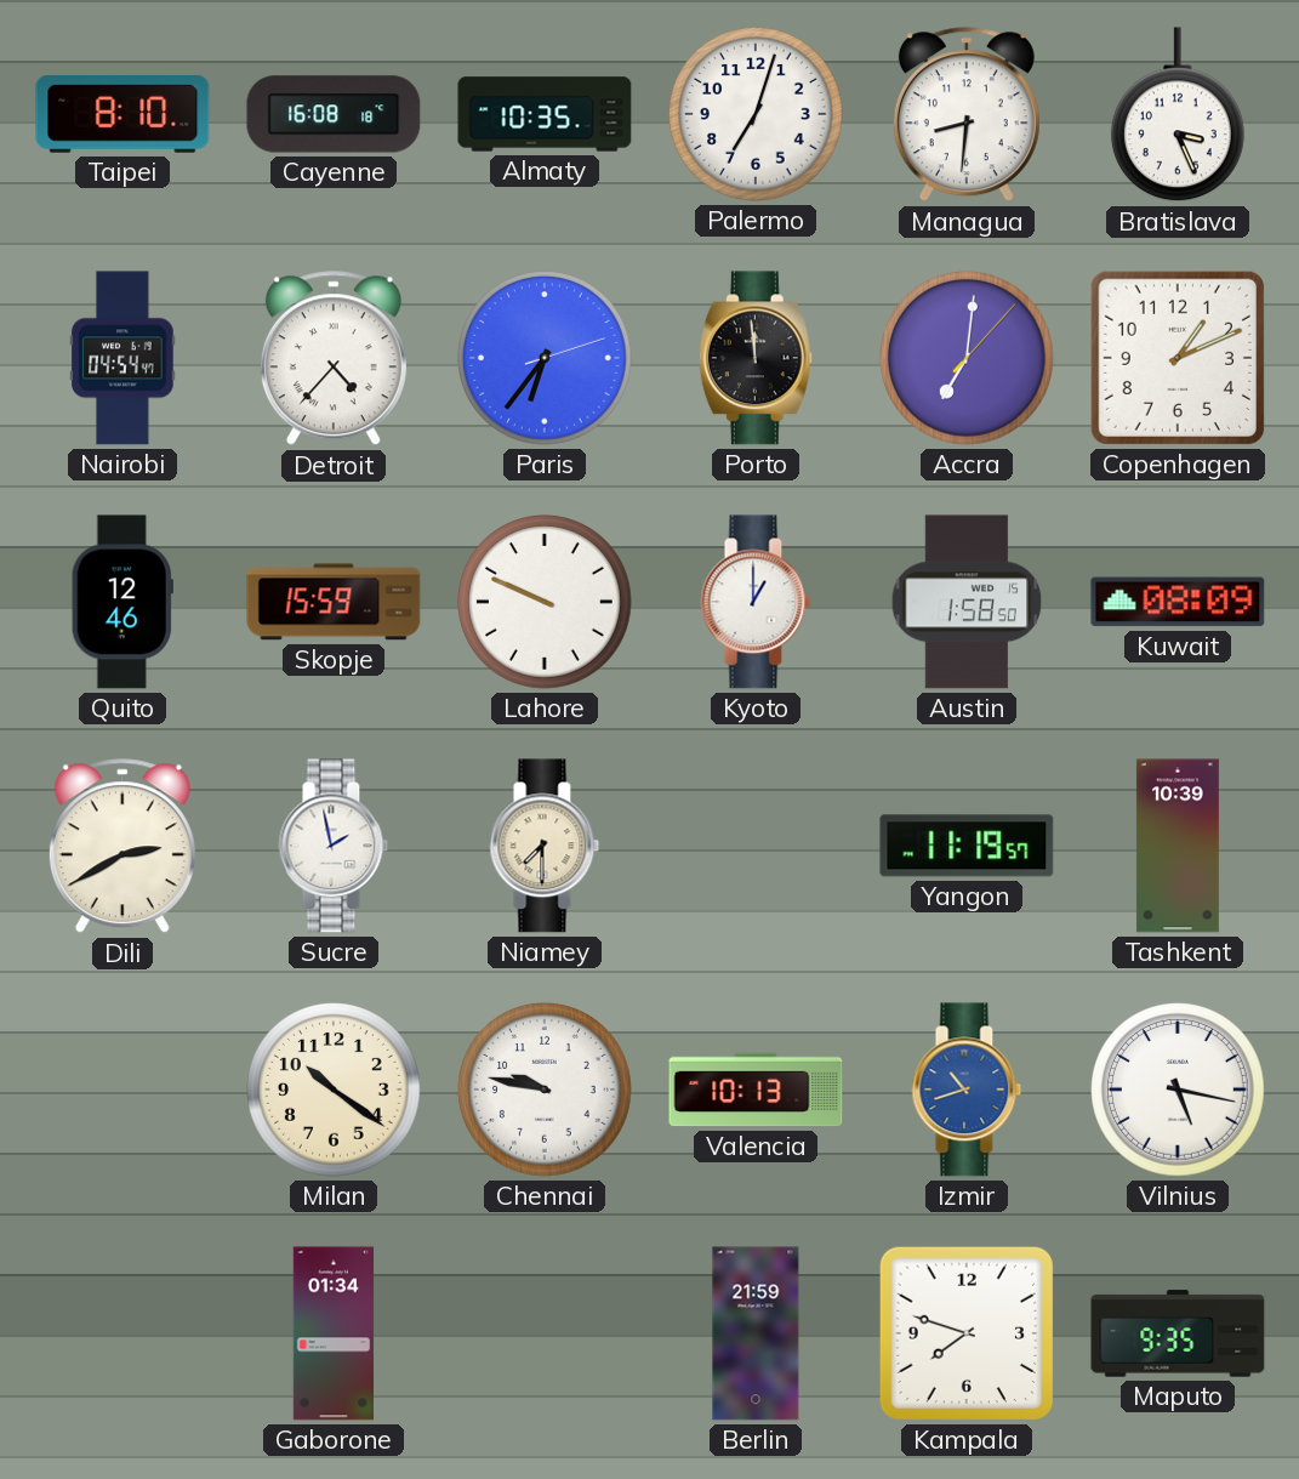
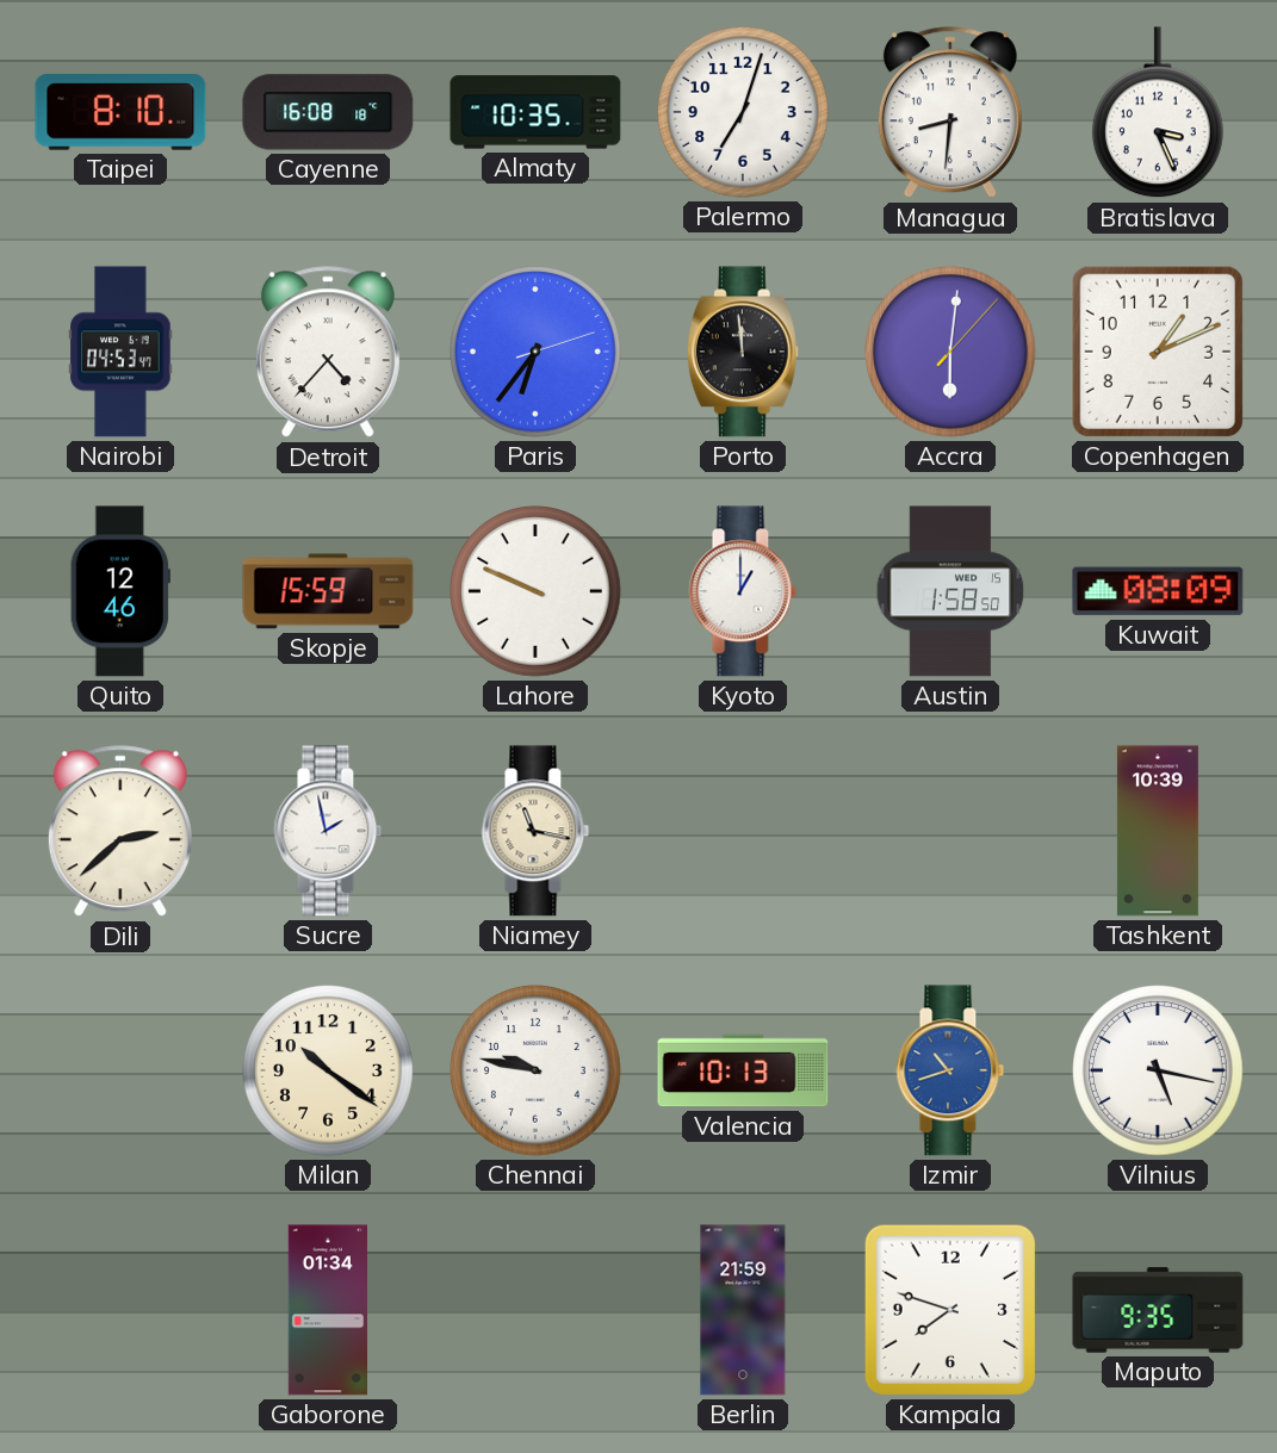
Nairobi: 04:54 -> 04:53 (120, 352)
Accra: 7:01 -> 6:01 (951, 353)
Dili: 2:40 -> 2:38 (120, 832)
Niamey: 7:30 -> 11:17 (535, 831)
Yangon: 11:19 -> none (967, 846)
